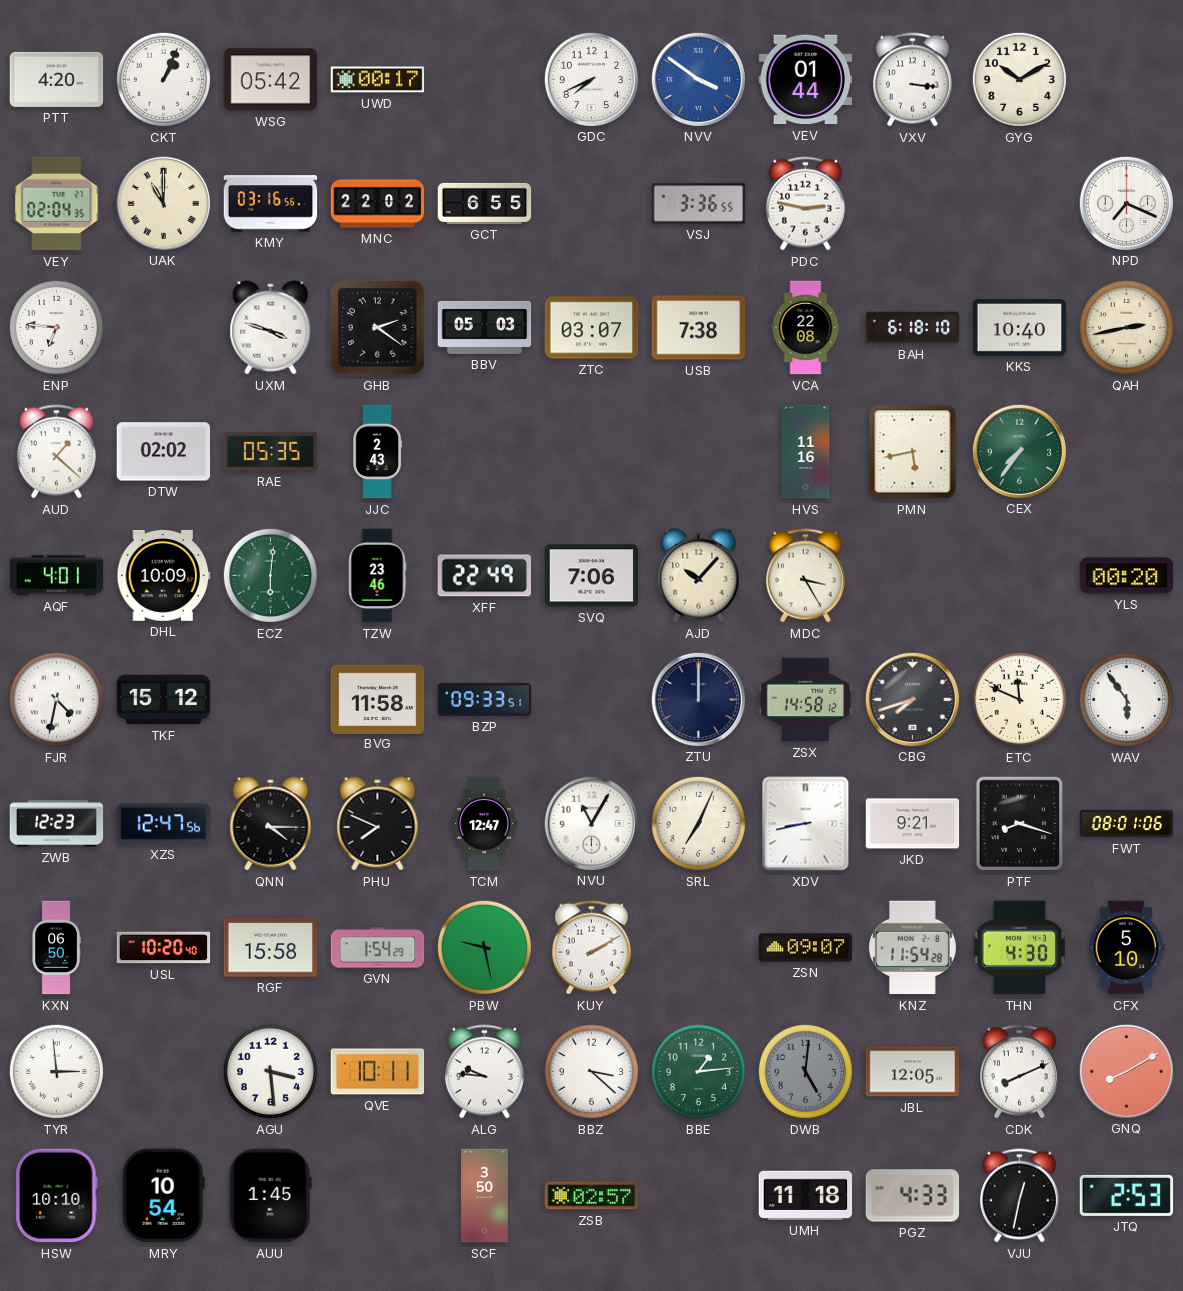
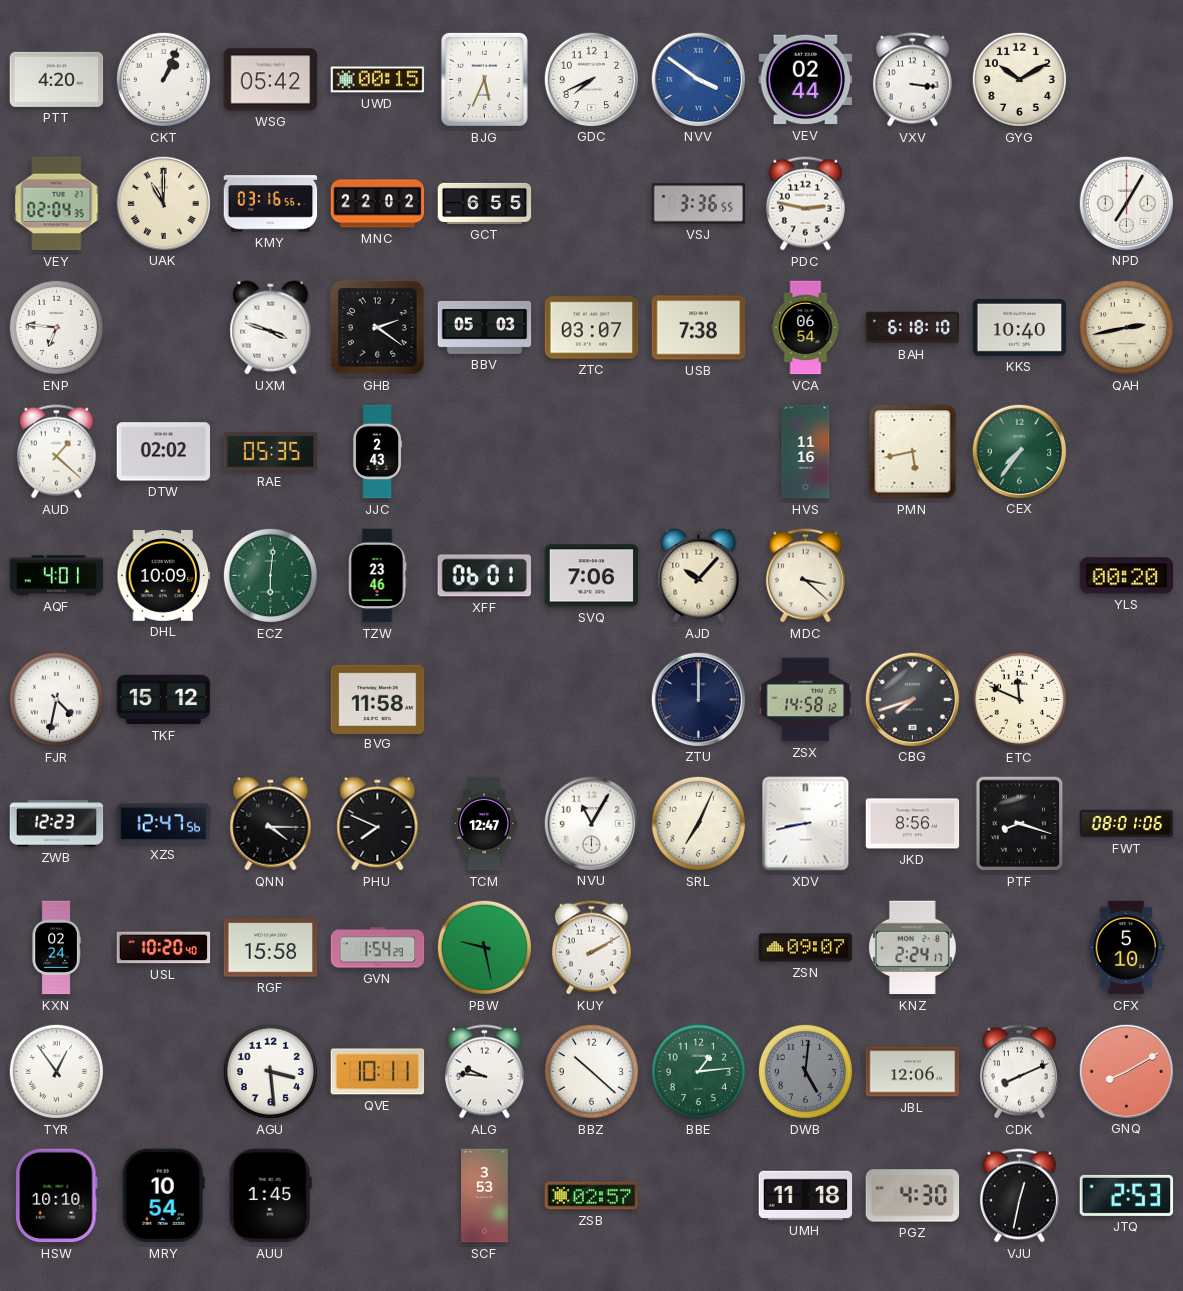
UWD: 00:17 -> 00:15 (378, 80)
BJG: none -> 5:34 (484, 79)
VEV: 01:44 -> 02:44 (806, 80)
NPD: 7:19 -> 7:05 (1126, 203)
VCA: 22:08 -> 06:54 (806, 328)
XFF: 22:49 -> 06:01 (484, 576)
MDC: 3:25 -> 3:22 (805, 576)
BZP: 09:33 -> none (485, 700)
WAV: 5:54 -> none (1126, 699)
JKD: 9:21 -> 8:56 (913, 824)
KXN: 06:50 -> 02:24 (56, 948)
KNZ: 11:54 -> 2:24 (912, 948)
THN: 4:30 -> none (1019, 948)
TYR: 2:59 -> 12:54 (56, 1071)
BBZ: 3:22 -> 10:22 (591, 1071)
JBL: 12:05 -> 12:06 (913, 1072)
SCF: 3:50 -> 3:53 (485, 1196)
PGZ: 4:33 -> 4:30 (913, 1196)
